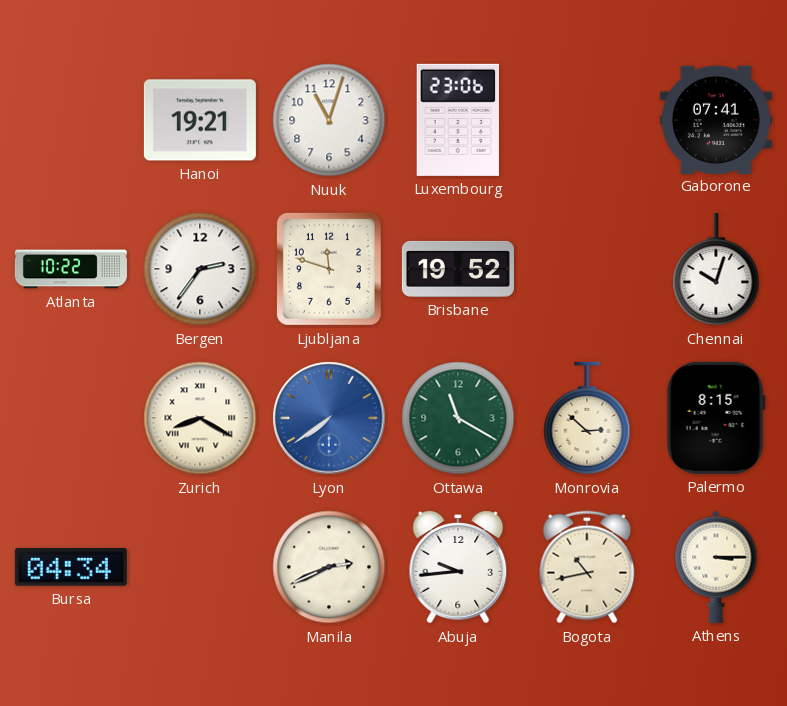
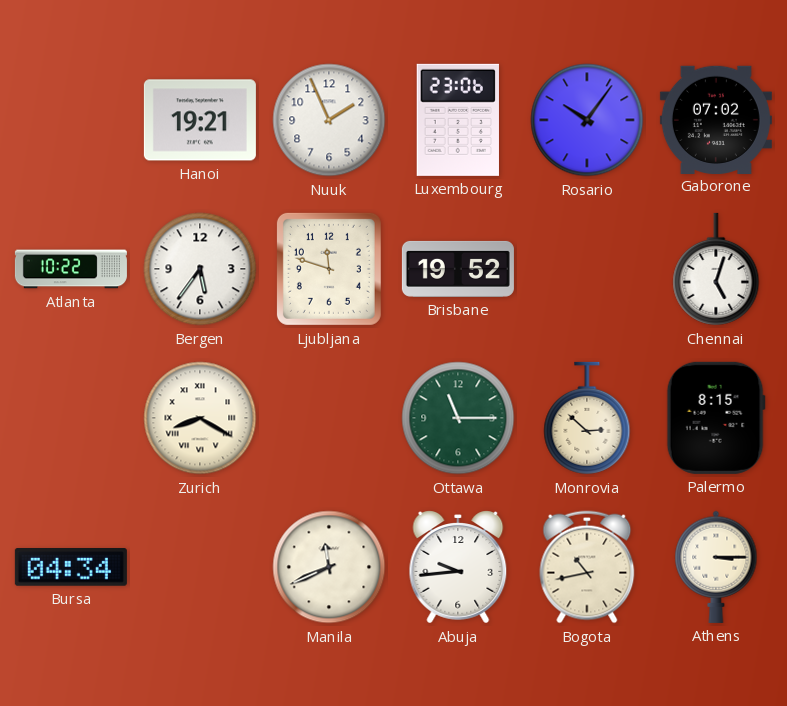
Nuuk: 11:03 -> 1:56 (329, 120)
Rosario: none -> 10:06 (587, 120)
Gaborone: 07:41 -> 07:02 (716, 119)
Bergen: 2:36 -> 5:36 (200, 269)
Chennai: 10:03 -> 5:03 (716, 269)
Lyon: 7:39 -> none (329, 418)
Ottawa: 11:20 -> 11:15 (458, 418)
Manila: 2:41 -> 11:41 (329, 567)
